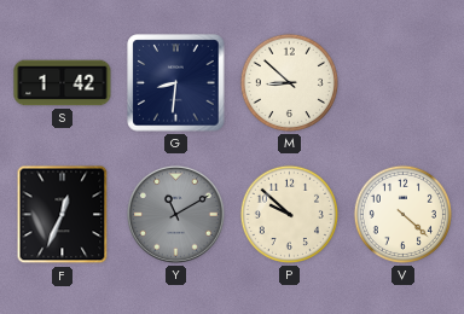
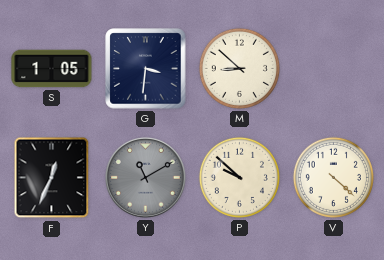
S: 1:42 -> 1:05 (52, 69)
G: 8:31 -> 3:31 (146, 69)
